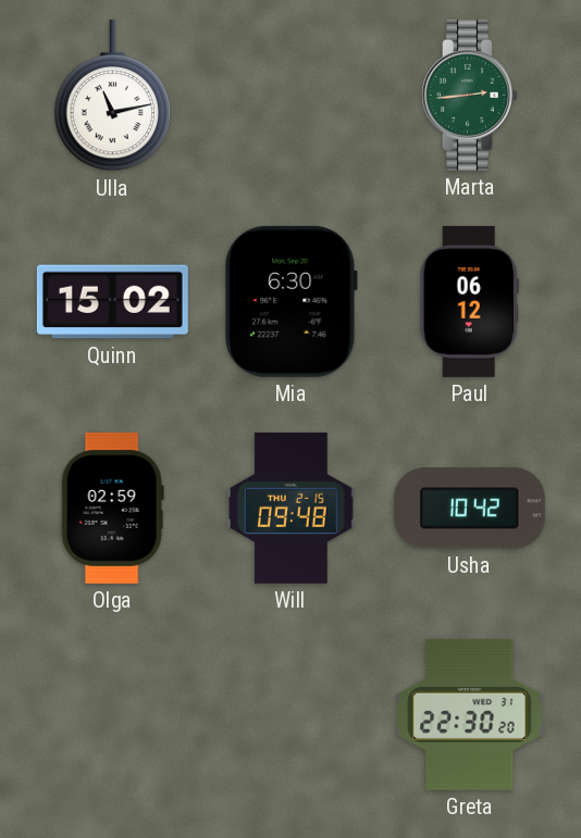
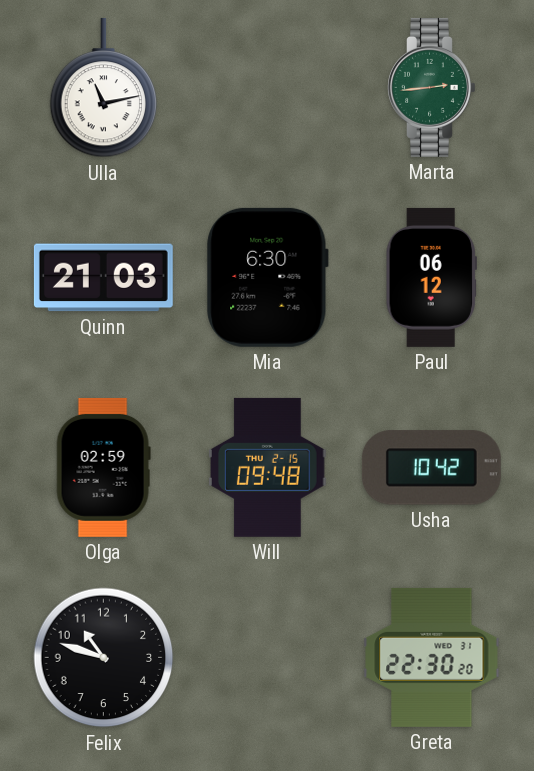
Quinn: 15:02 -> 21:03 (103, 278)
Felix: none -> 10:48 (104, 658)
